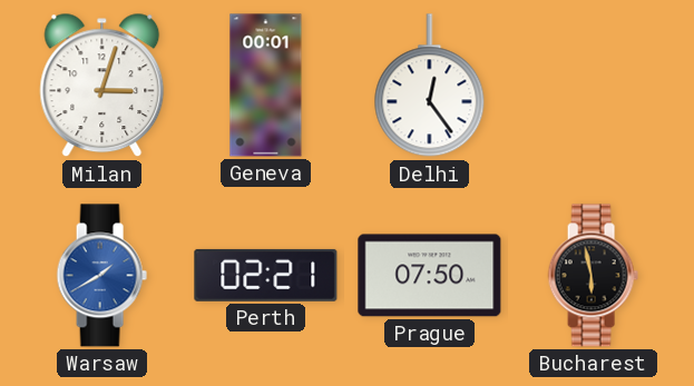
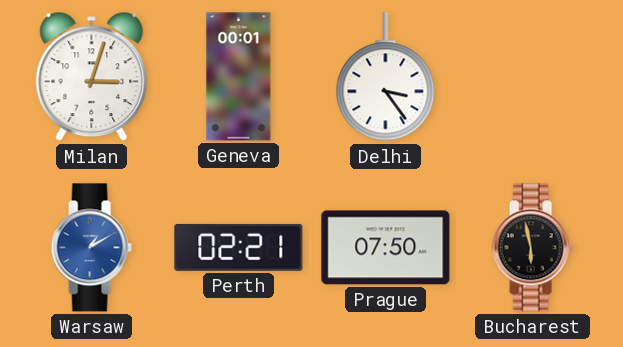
Delhi: 12:24 -> 3:24 (386, 77)
Warsaw: 1:40 -> 1:10 (91, 248)
